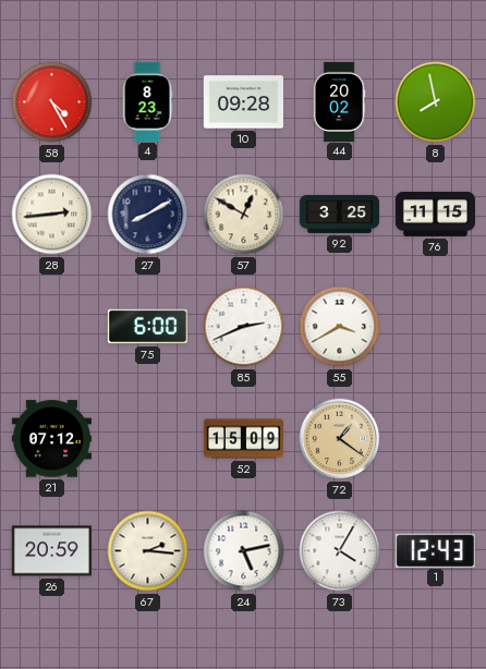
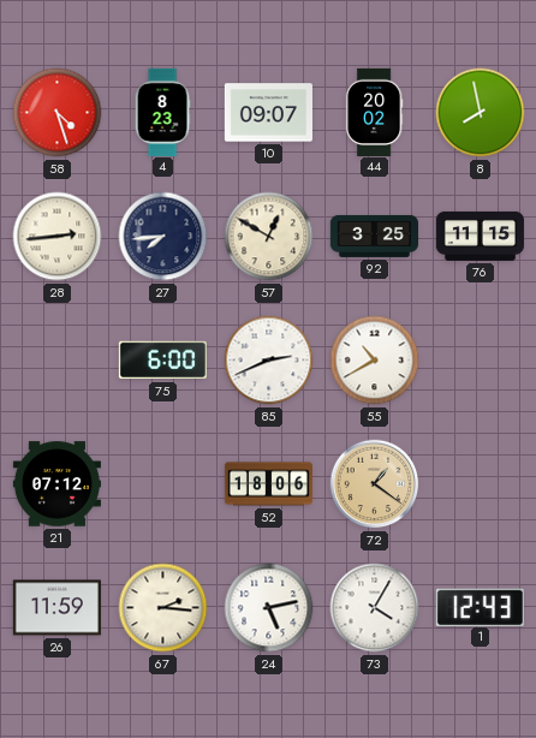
58: 4:25 -> 4:27 (58, 113)
10: 09:28 -> 09:07 (268, 113)
27: 8:10 -> 7:44 (163, 237)
55: 3:40 -> 10:40 (375, 361)
52: 15:09 -> 18:06 (268, 484)
26: 20:59 -> 11:59 (56, 608)
